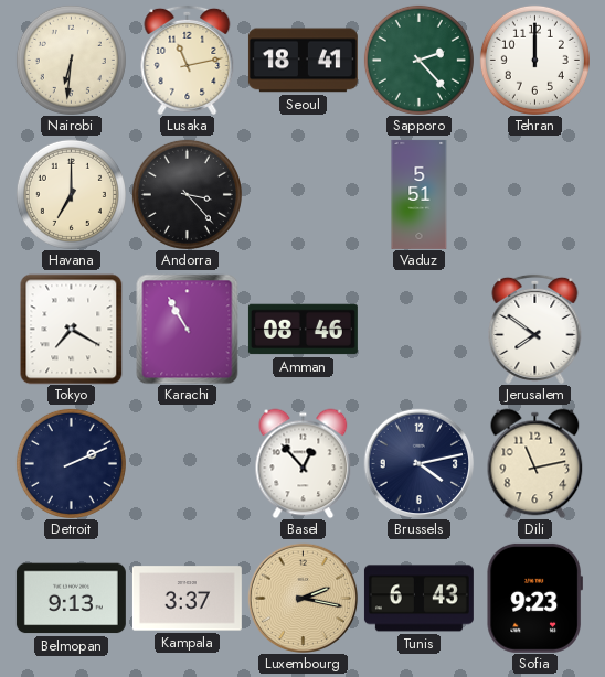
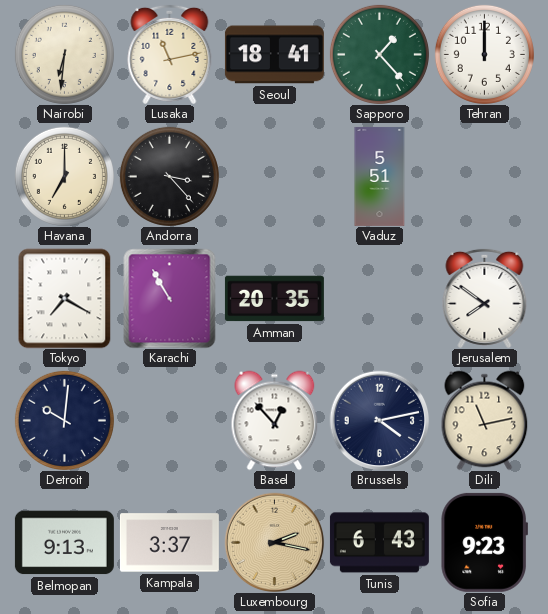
Sapporo: 2:23 -> 1:23 (379, 54)
Amman: 08:46 -> 20:35 (274, 299)
Detroit: 2:11 -> 10:01 (64, 420)
